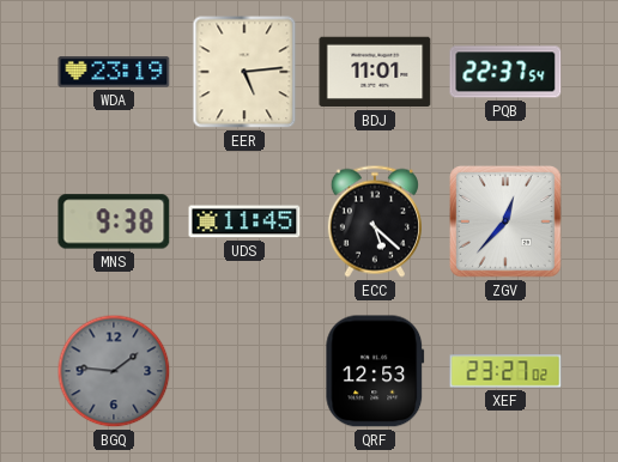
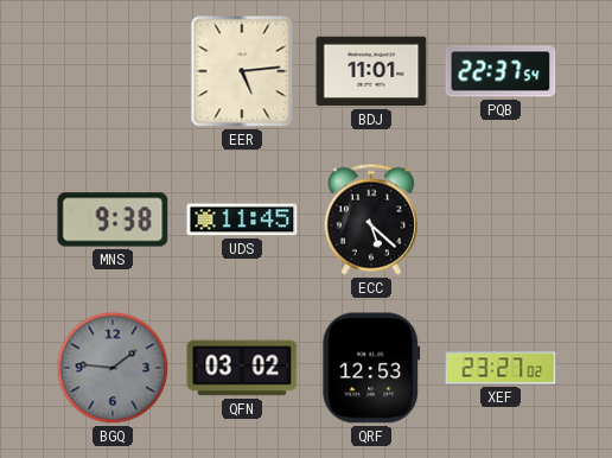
WDA: 23:19 -> none (114, 72)
ZGV: 12:37 -> none (507, 223)
QFN: none -> 03:02 (242, 368)
